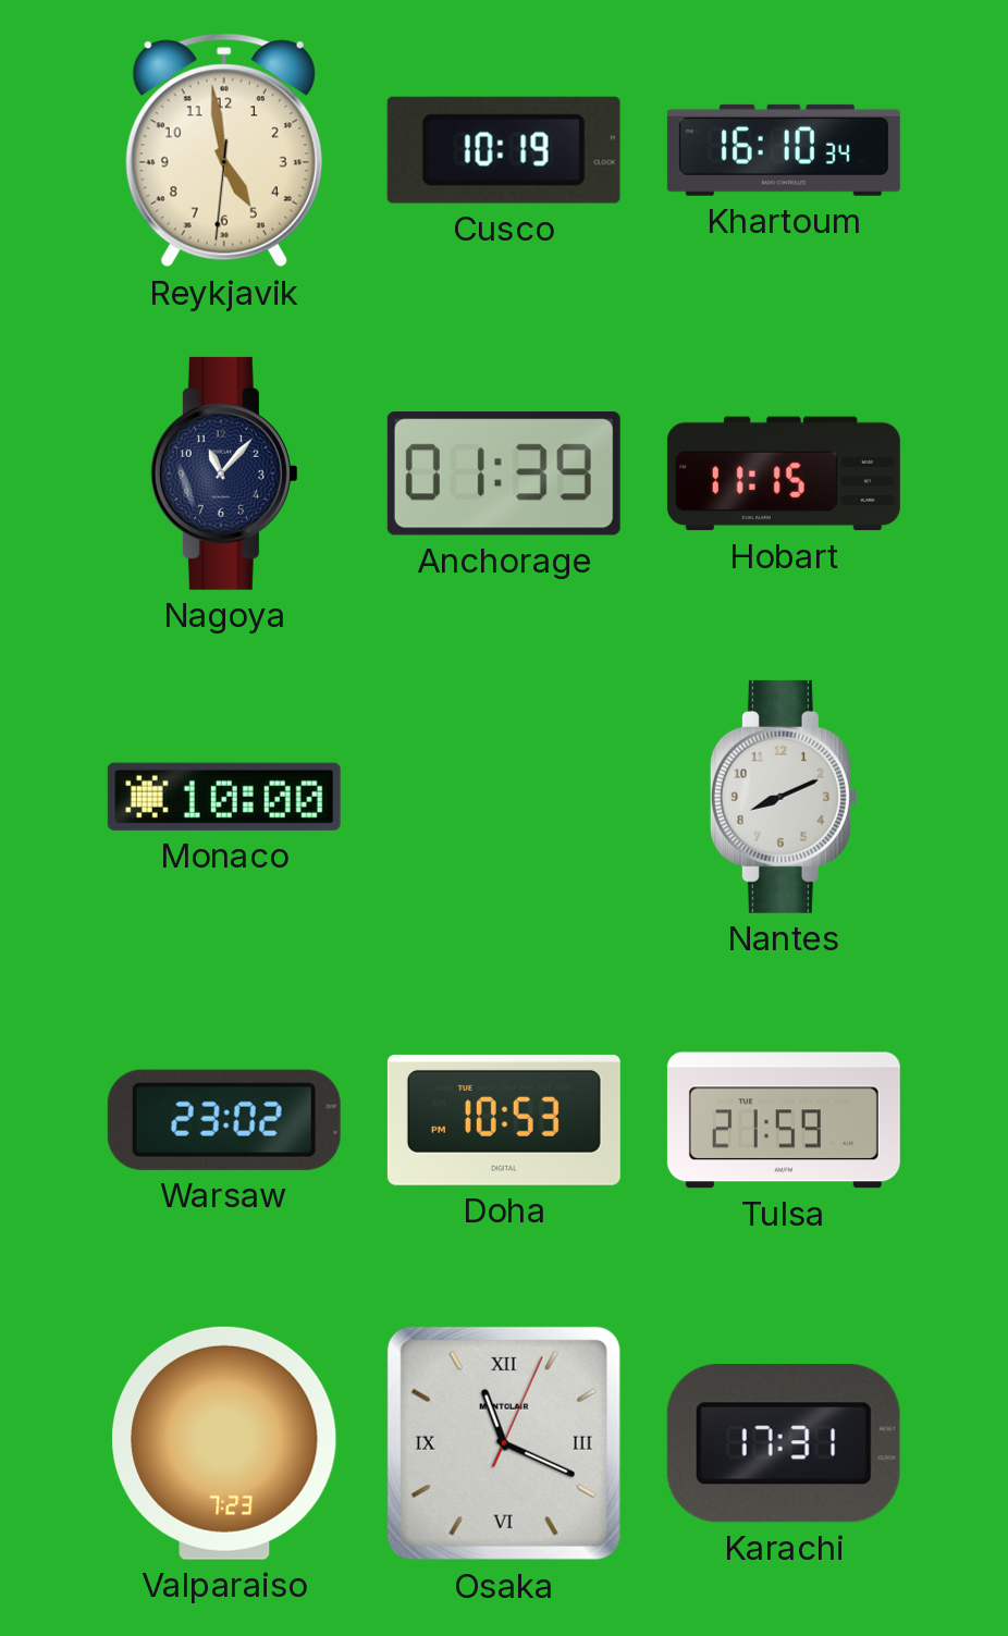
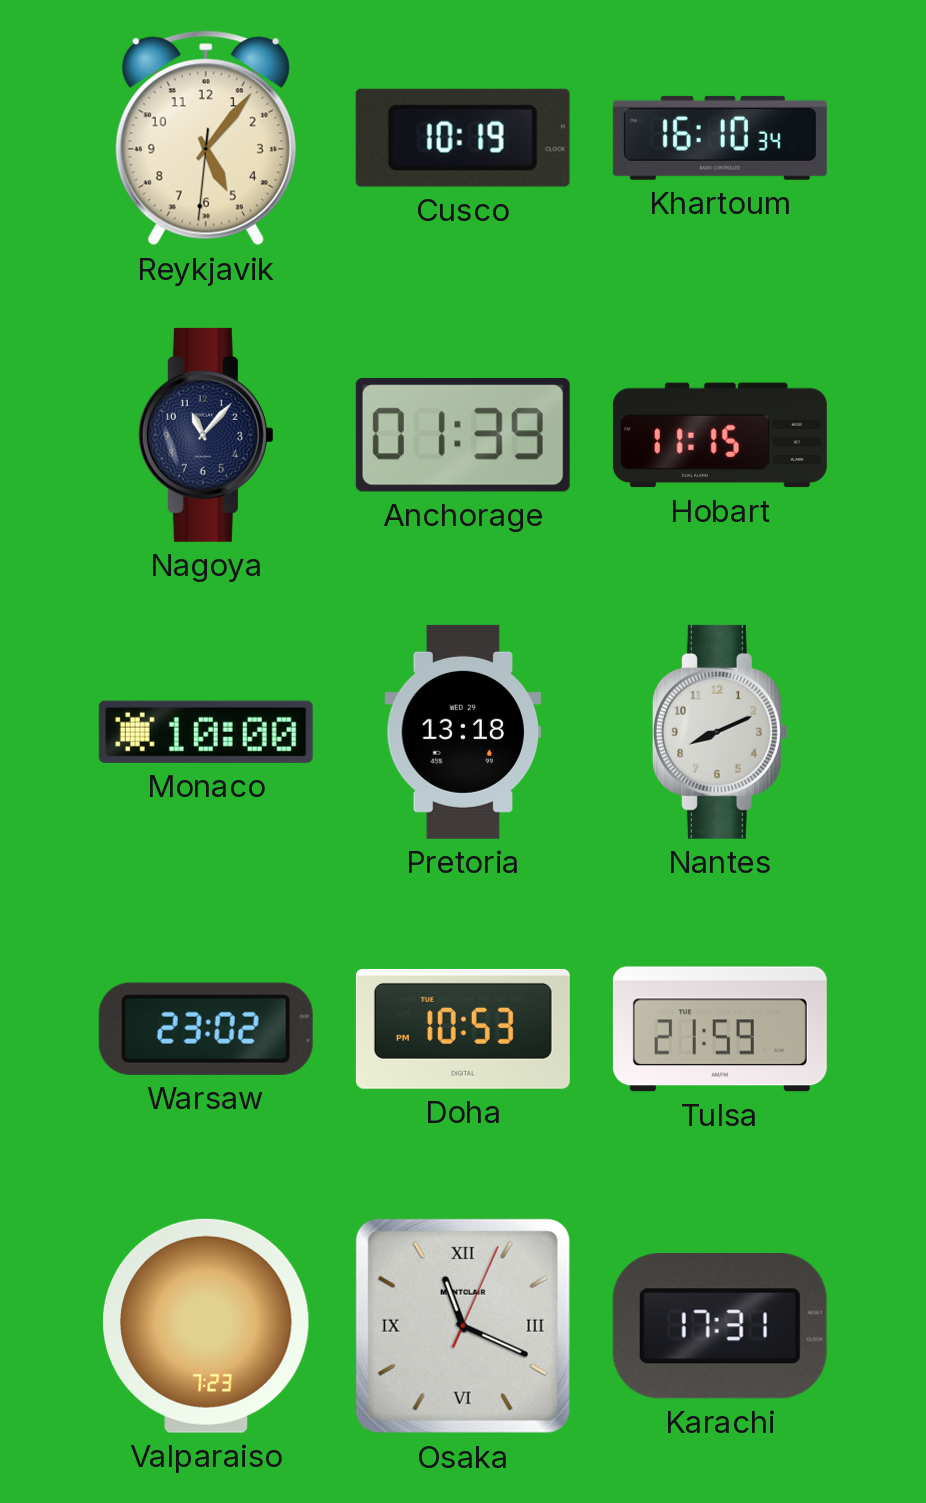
Reykjavik: 4:58 -> 5:06 (206, 138)
Pretoria: none -> 13:18 (463, 732)
